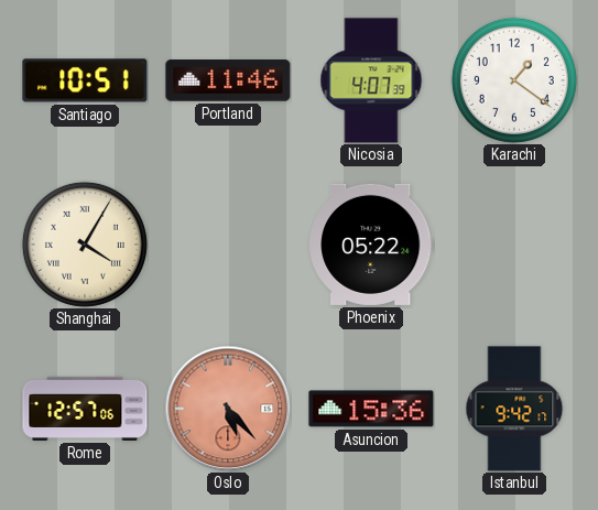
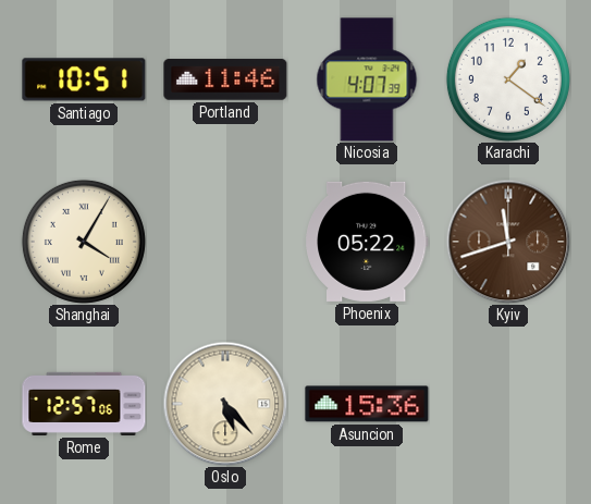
Kyiv: none -> 11:42 (508, 242)
Oslo dial: salmon -> cream (225, 404)
Istanbul: 9:42 -> none (514, 409)
